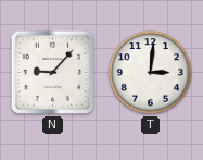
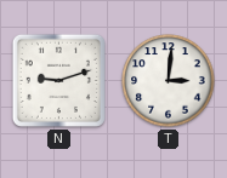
N: 9:07 -> 9:12 (58, 80)
